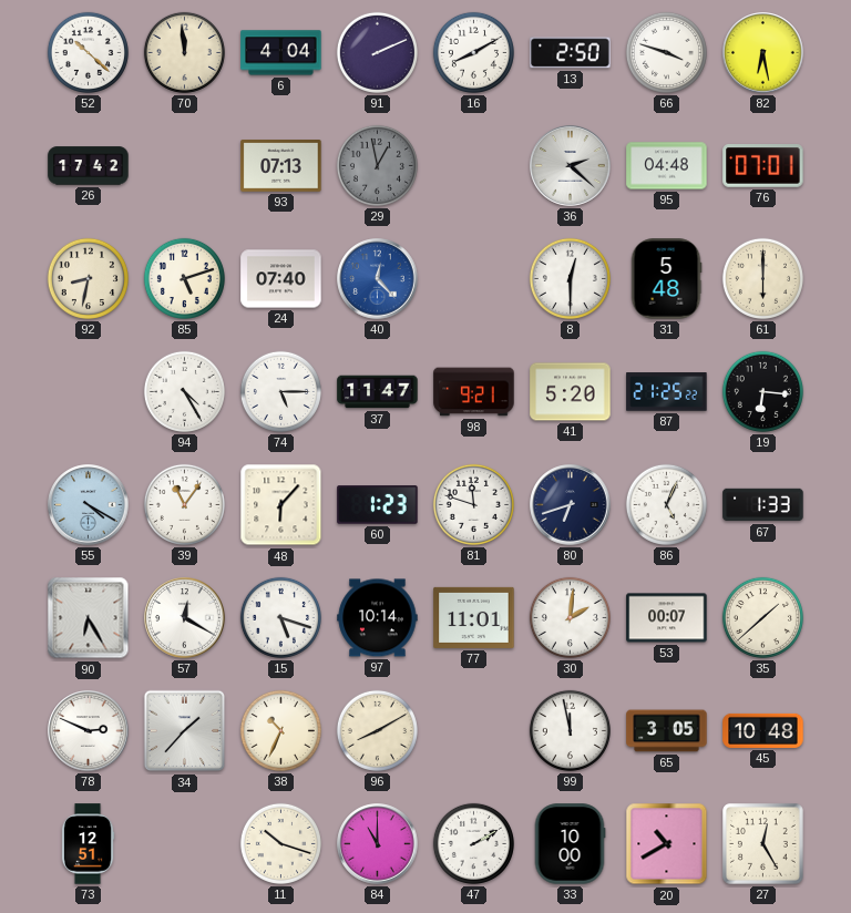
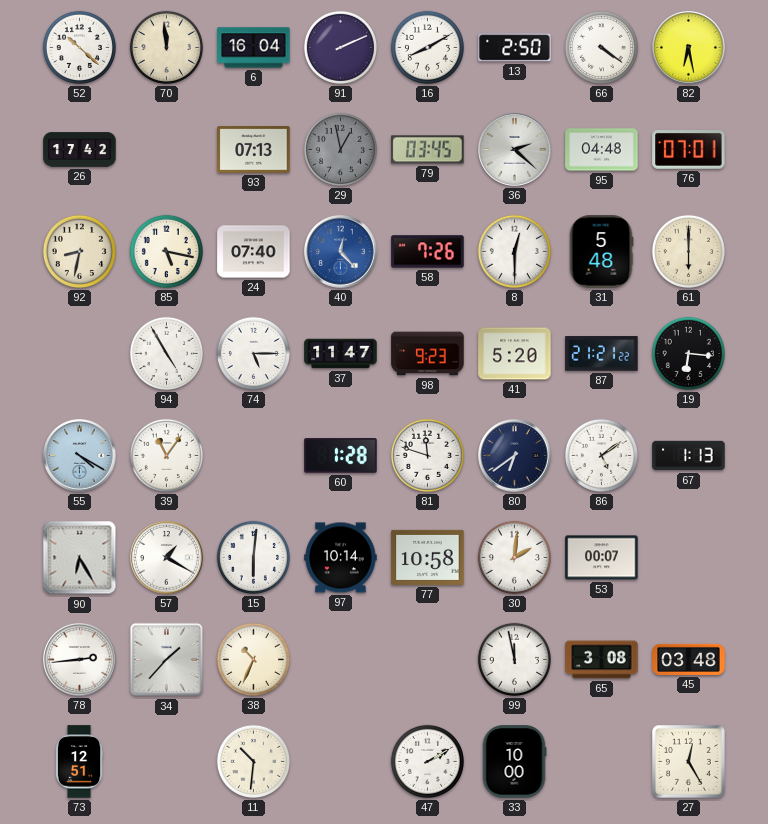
6: 4:04 -> 16:04 (254, 48)
66: 3:48 -> 4:21 (601, 47)
79: none -> 03:45 (428, 150)
85: 5:12 -> 5:17 (166, 251)
58: none -> 7:26 (428, 252)
94: 4:25 -> 4:55 (166, 353)
98: 9:21 -> 9:23 (428, 354)
87: 21:25 -> 21:21 (602, 354)
48: 6:07 -> none (281, 505)
60: 1:23 -> 1:28 (341, 456)
80: 6:42 -> 6:39 (515, 456)
86: 5:04 -> 5:09 (601, 455)
67: 1:33 -> 1:13 (689, 456)
57: 12:20 -> 1:20 (167, 558)
15: 5:18 -> 6:01 (253, 557)
77: 11:01 -> 10:58 (428, 557)
35: 1:38 -> none (762, 617)
78: 2:49 -> 2:44 (80, 660)
96: 8:10 -> none (377, 730)
65: 3:05 -> 3:08 (602, 660)
45: 10:48 -> 03:48 (689, 659)
11: 10:18 -> 10:31 (253, 761)
84: 11:00 -> none (378, 844)
20: 10:40 -> none (667, 844)
